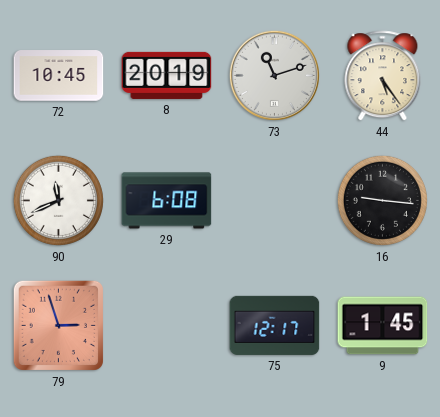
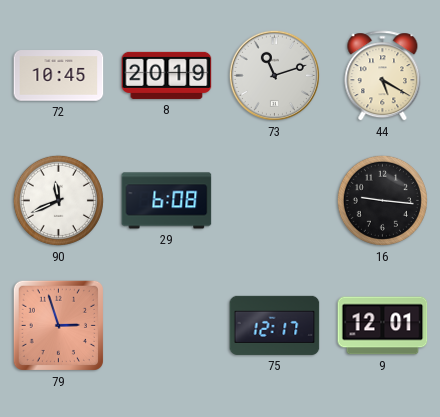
44: 5:24 -> 5:20 (383, 76)
9: 1:45 -> 12:01 (383, 326)
